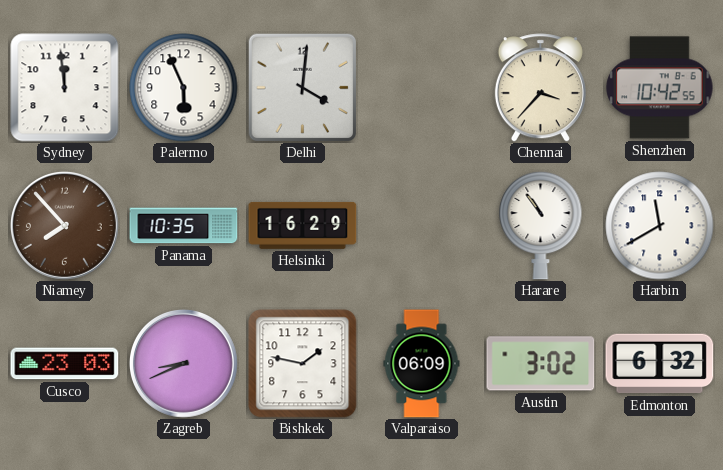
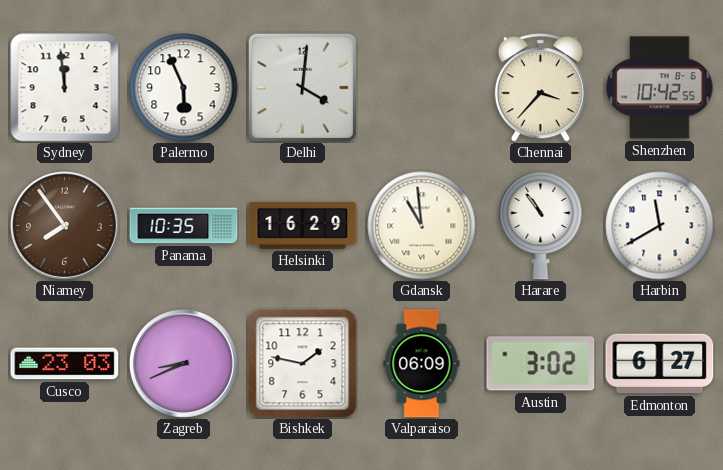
Niamey: 7:53 -> 7:54 (64, 225)
Gdansk: none -> 10:59 (422, 226)
Edmonton: 6:32 -> 6:27 (660, 364)
